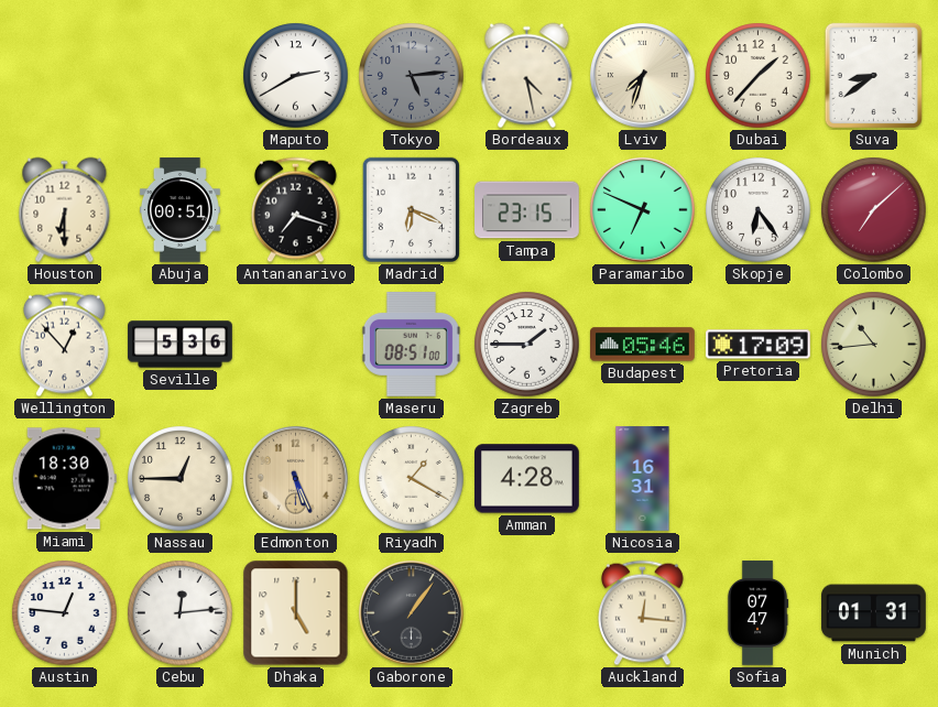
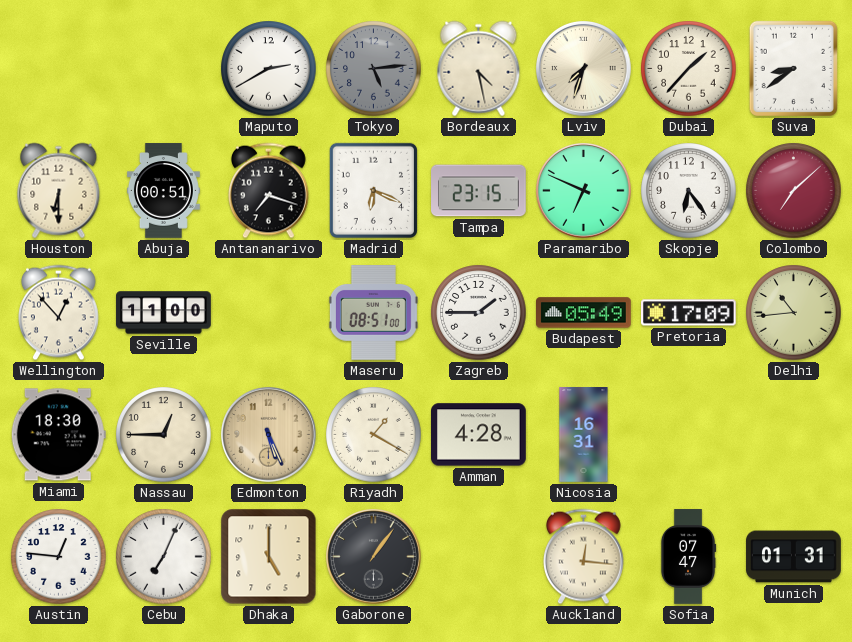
Seville: 5:36 -> 11:00 (164, 313)
Budapest: 05:46 -> 05:49 (584, 313)
Cebu: 12:14 -> 7:04 (164, 557)
